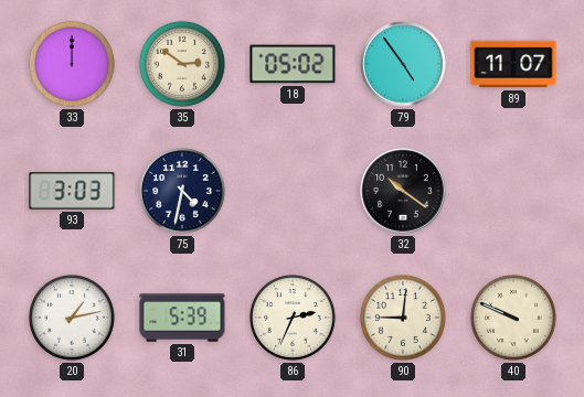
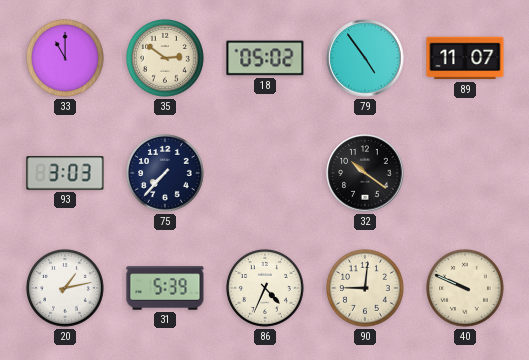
33: 12:00 -> 11:00 (65, 58)
75: 4:32 -> 7:37 (165, 173)
86: 2:34 -> 4:34 (265, 288)
